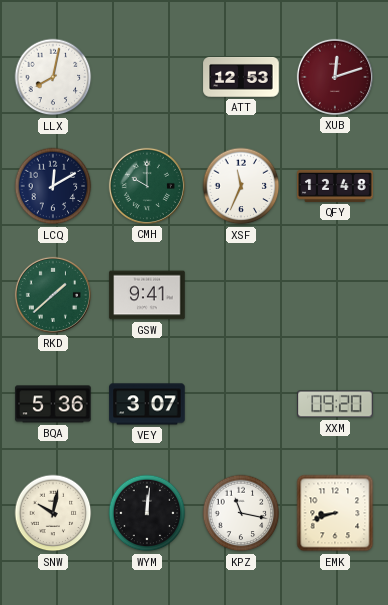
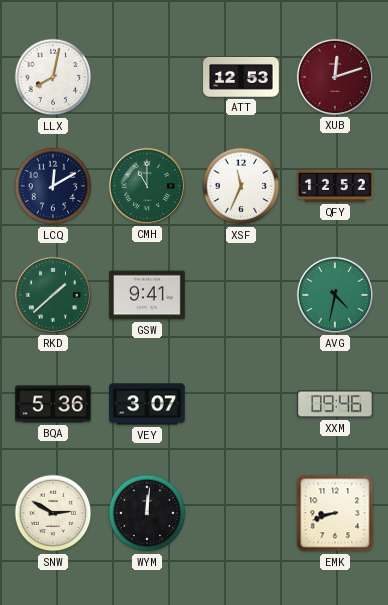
CMH: 10:00 -> 11:00 (147, 186)
QFY: 12:48 -> 12:52 (335, 186)
AVG: none -> 4:32 (335, 295)
XXM: 09:20 -> 09:46 (335, 404)
SNW: 10:02 -> 2:50 (53, 513)
KPZ: 11:17 -> none (241, 513)
